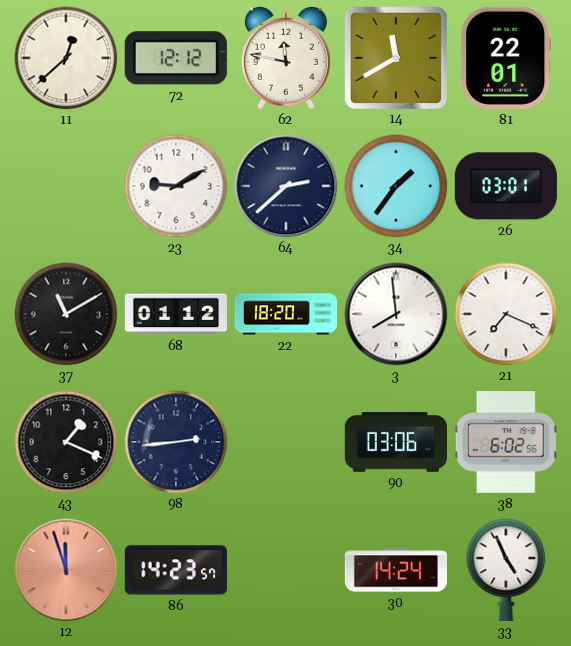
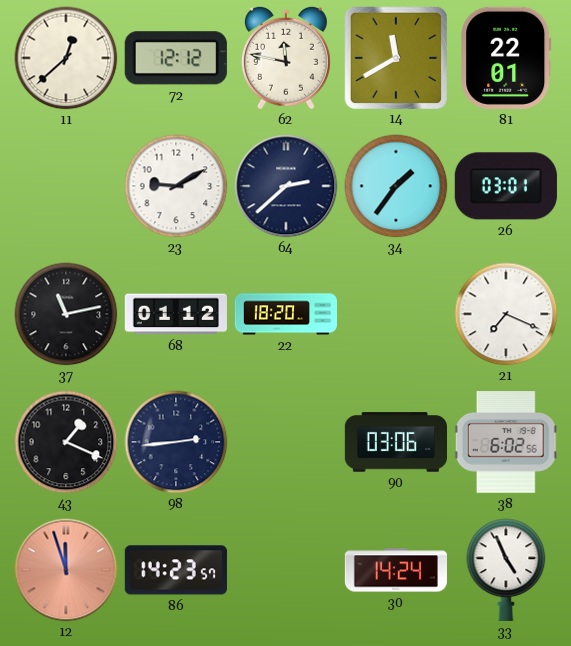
37: 11:10 -> 11:13 (66, 314)
3: 7:59 -> none (396, 314)
